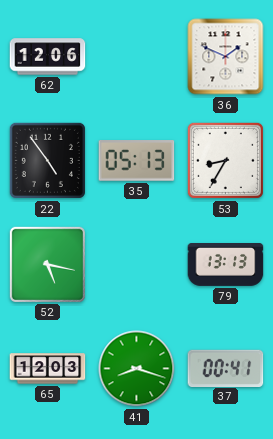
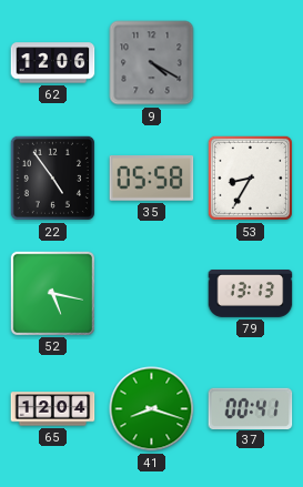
9: none -> 4:20 (152, 63)
36: 1:49 -> none (226, 57)
35: 05:13 -> 05:58 (152, 179)
65: 12:03 -> 12:04 (53, 409)
